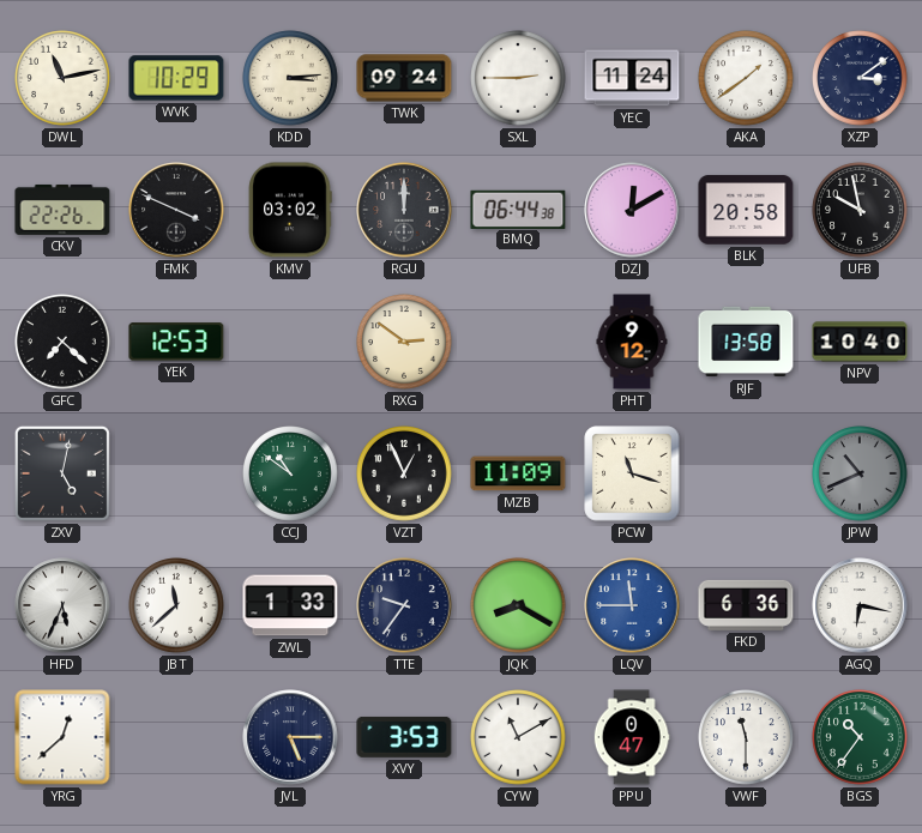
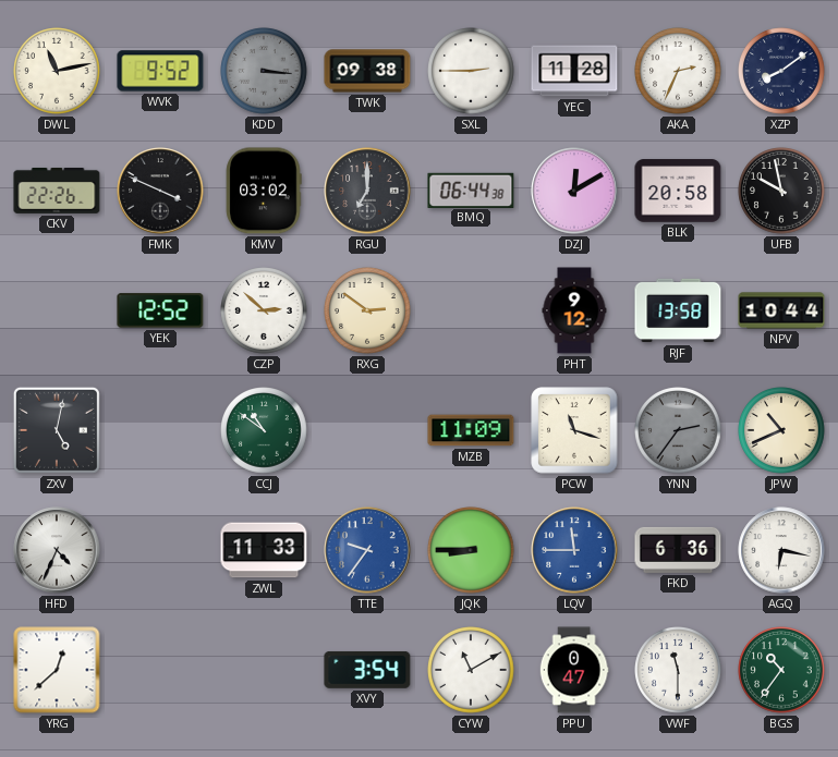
WVK: 10:29 -> 9:52 (160, 71)
KDD: 3:14 -> 3:16 (264, 71)
KDD dial: cream -> grey (264, 71)
TWK: 09:24 -> 09:38 (367, 71)
YEC: 11:24 -> 11:28 (574, 71)
AKA: 1:39 -> 2:34 (678, 71)
XZP: 3:09 -> 8:09 (781, 71)
RGU: 12:00 -> 7:00 (367, 191)
GFC: 7:22 -> none (62, 342)
YEK: 12:53 -> 12:52 (160, 310)
CZP: none -> 2:52 (264, 310)
NPV: 10:40 -> 10:44 (781, 310)
VZT: 12:56 -> none (404, 473)
YNN: none -> 2:36 (678, 430)
JPW dial: grey -> cream (781, 430)
HFD: 5:34 -> 4:34 (57, 550)
JBT: 11:38 -> none (176, 605)
ZWL: 1:33 -> 11:33 (264, 550)
TTE dial: navy -> blue (367, 550)
JQK: 8:20 -> 8:45 (471, 550)
JVL: 5:15 -> none (290, 737)
XVY: 3:53 -> 3:54 (367, 670)
